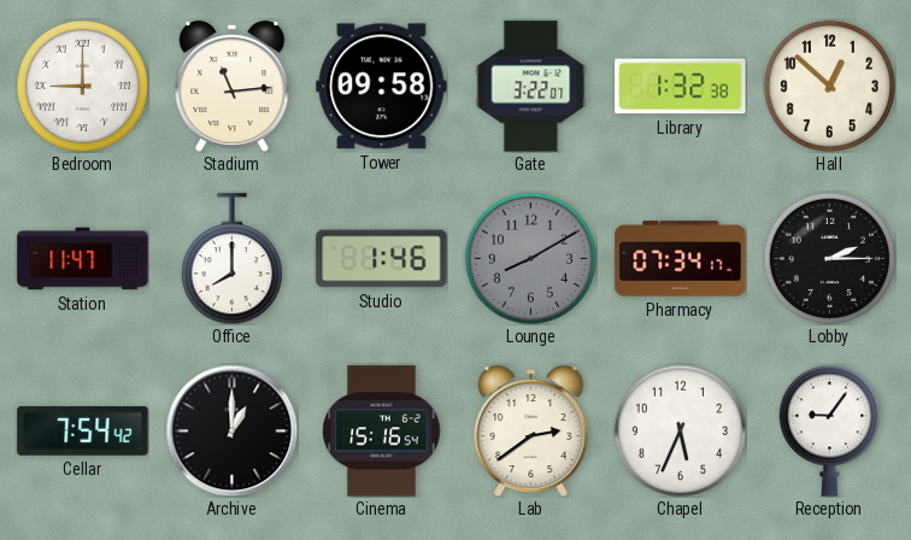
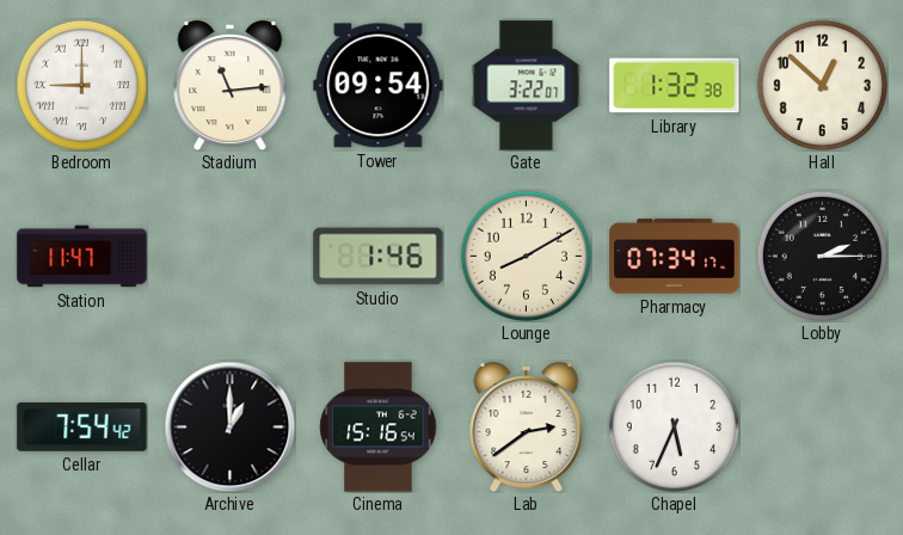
Tower: 09:58 -> 09:54 (379, 86)
Office: 8:00 -> none (231, 259)
Lounge dial: grey -> cream (526, 256)
Reception: 9:06 -> none (829, 430)
